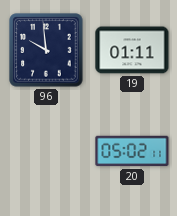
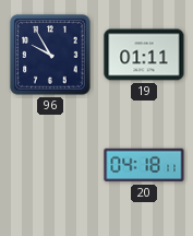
96: 9:59 -> 9:55 (50, 55)
20: 05:02 -> 04:18 (144, 165)
